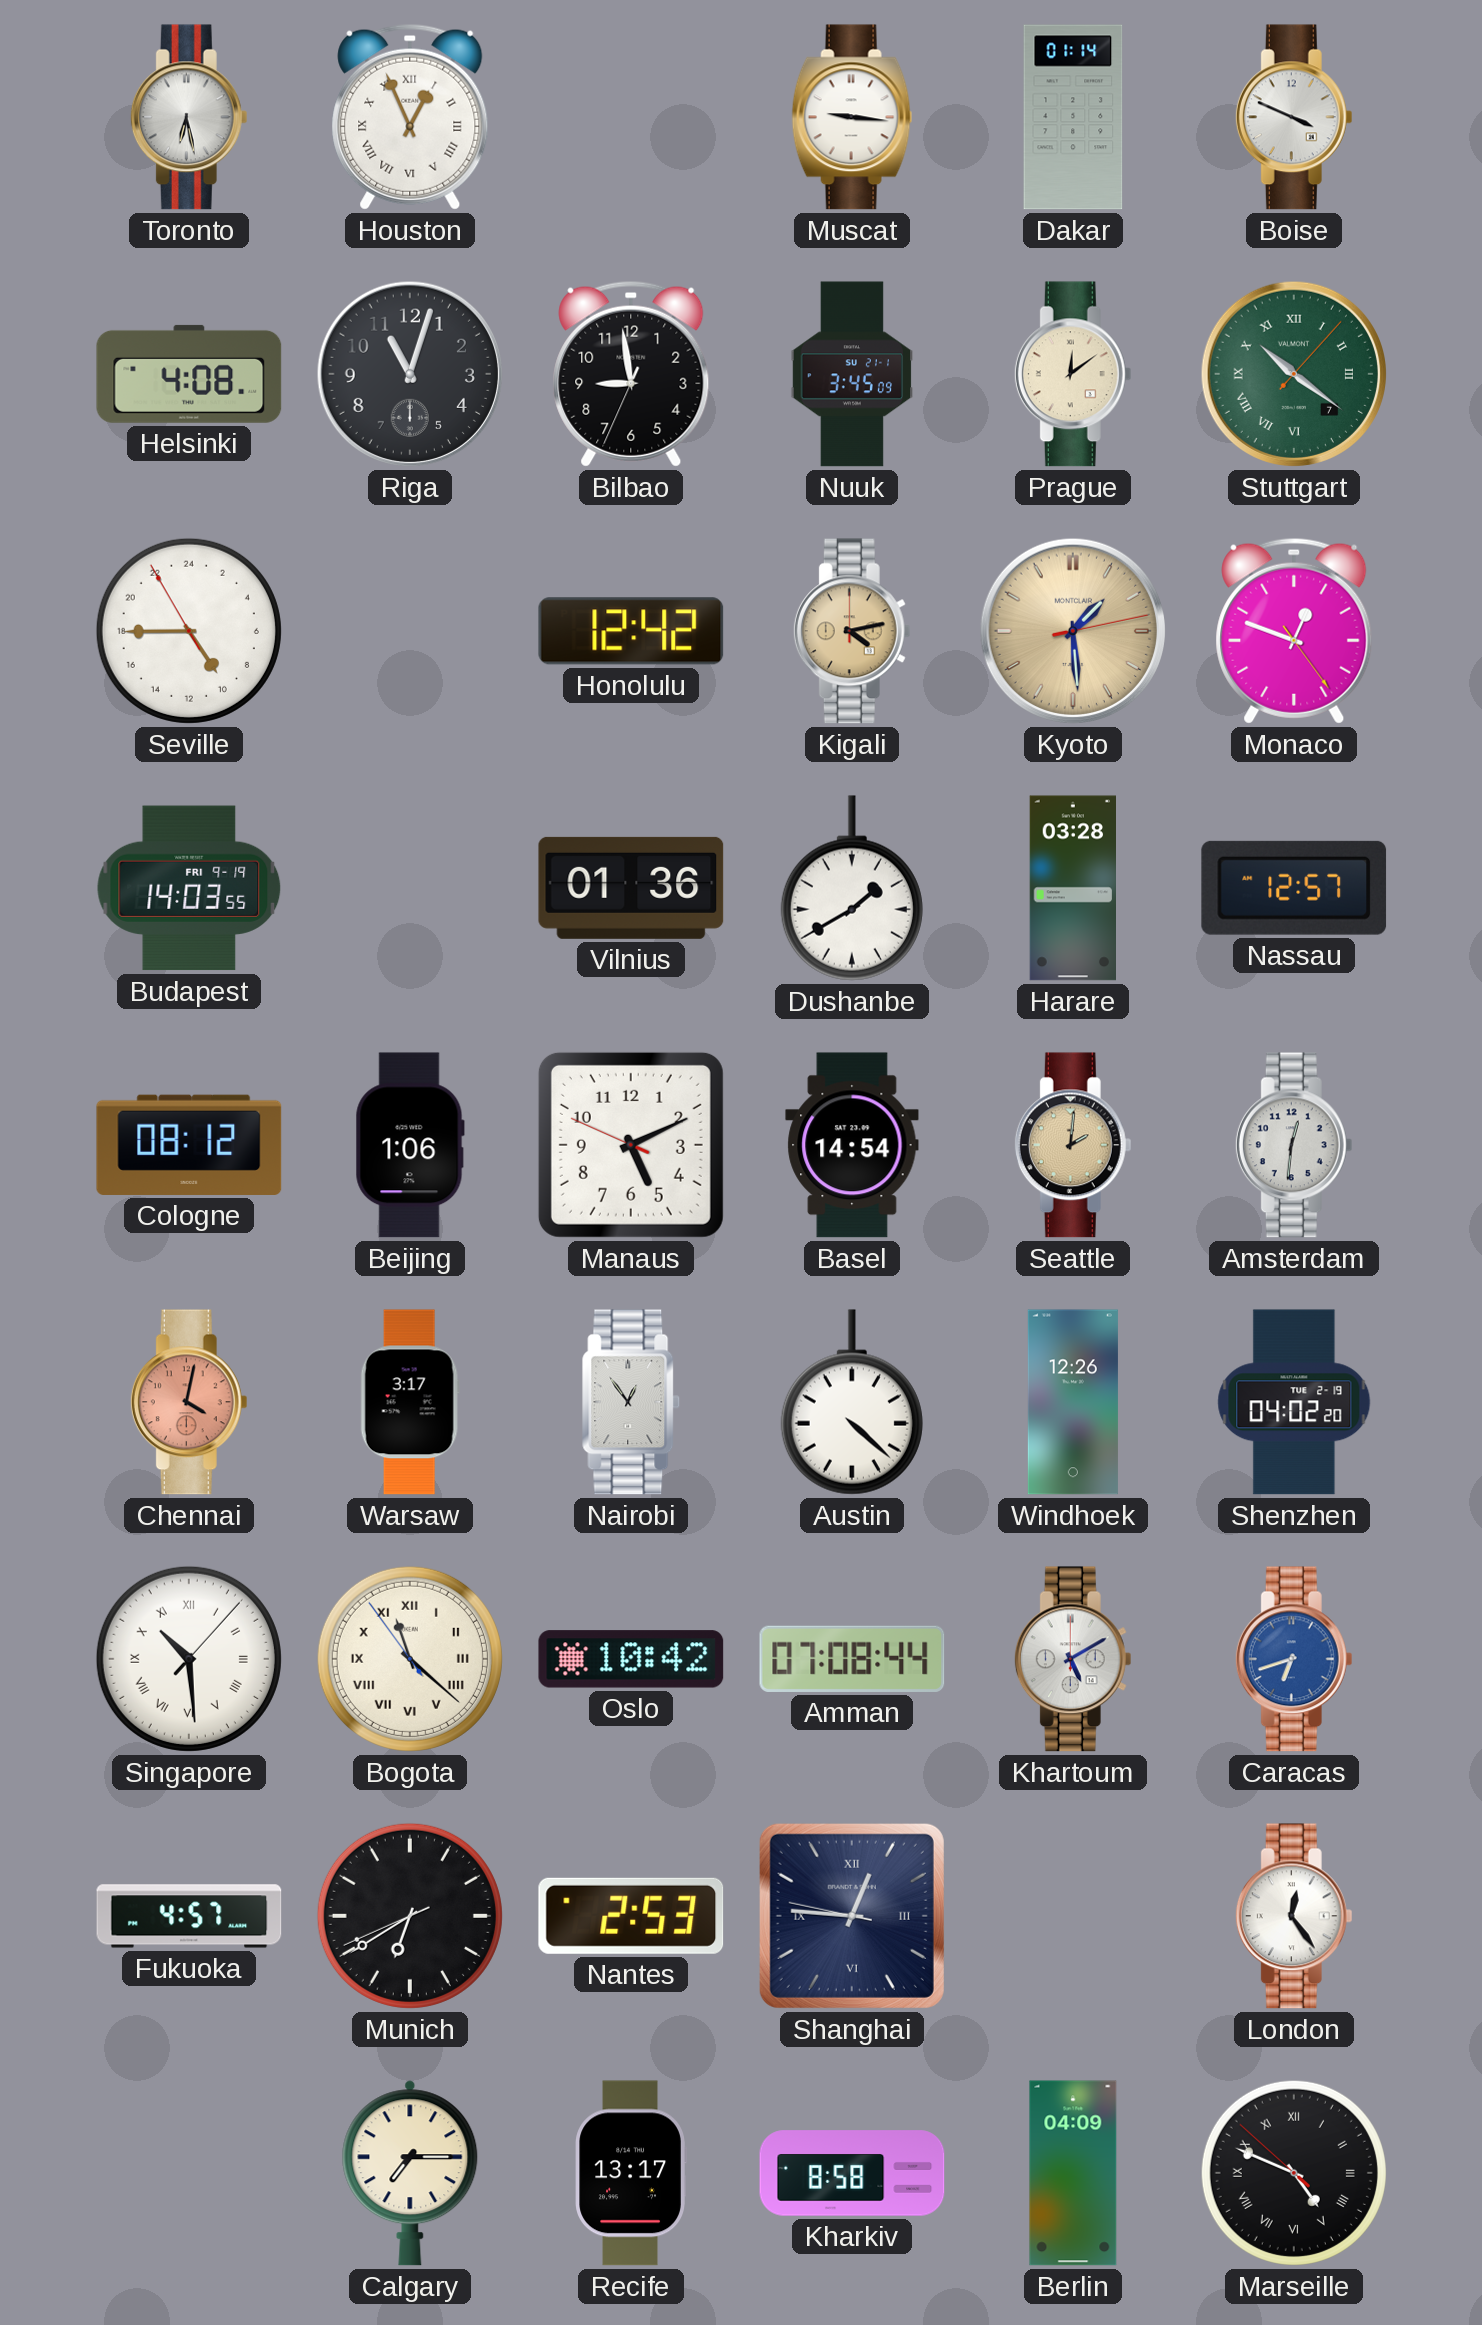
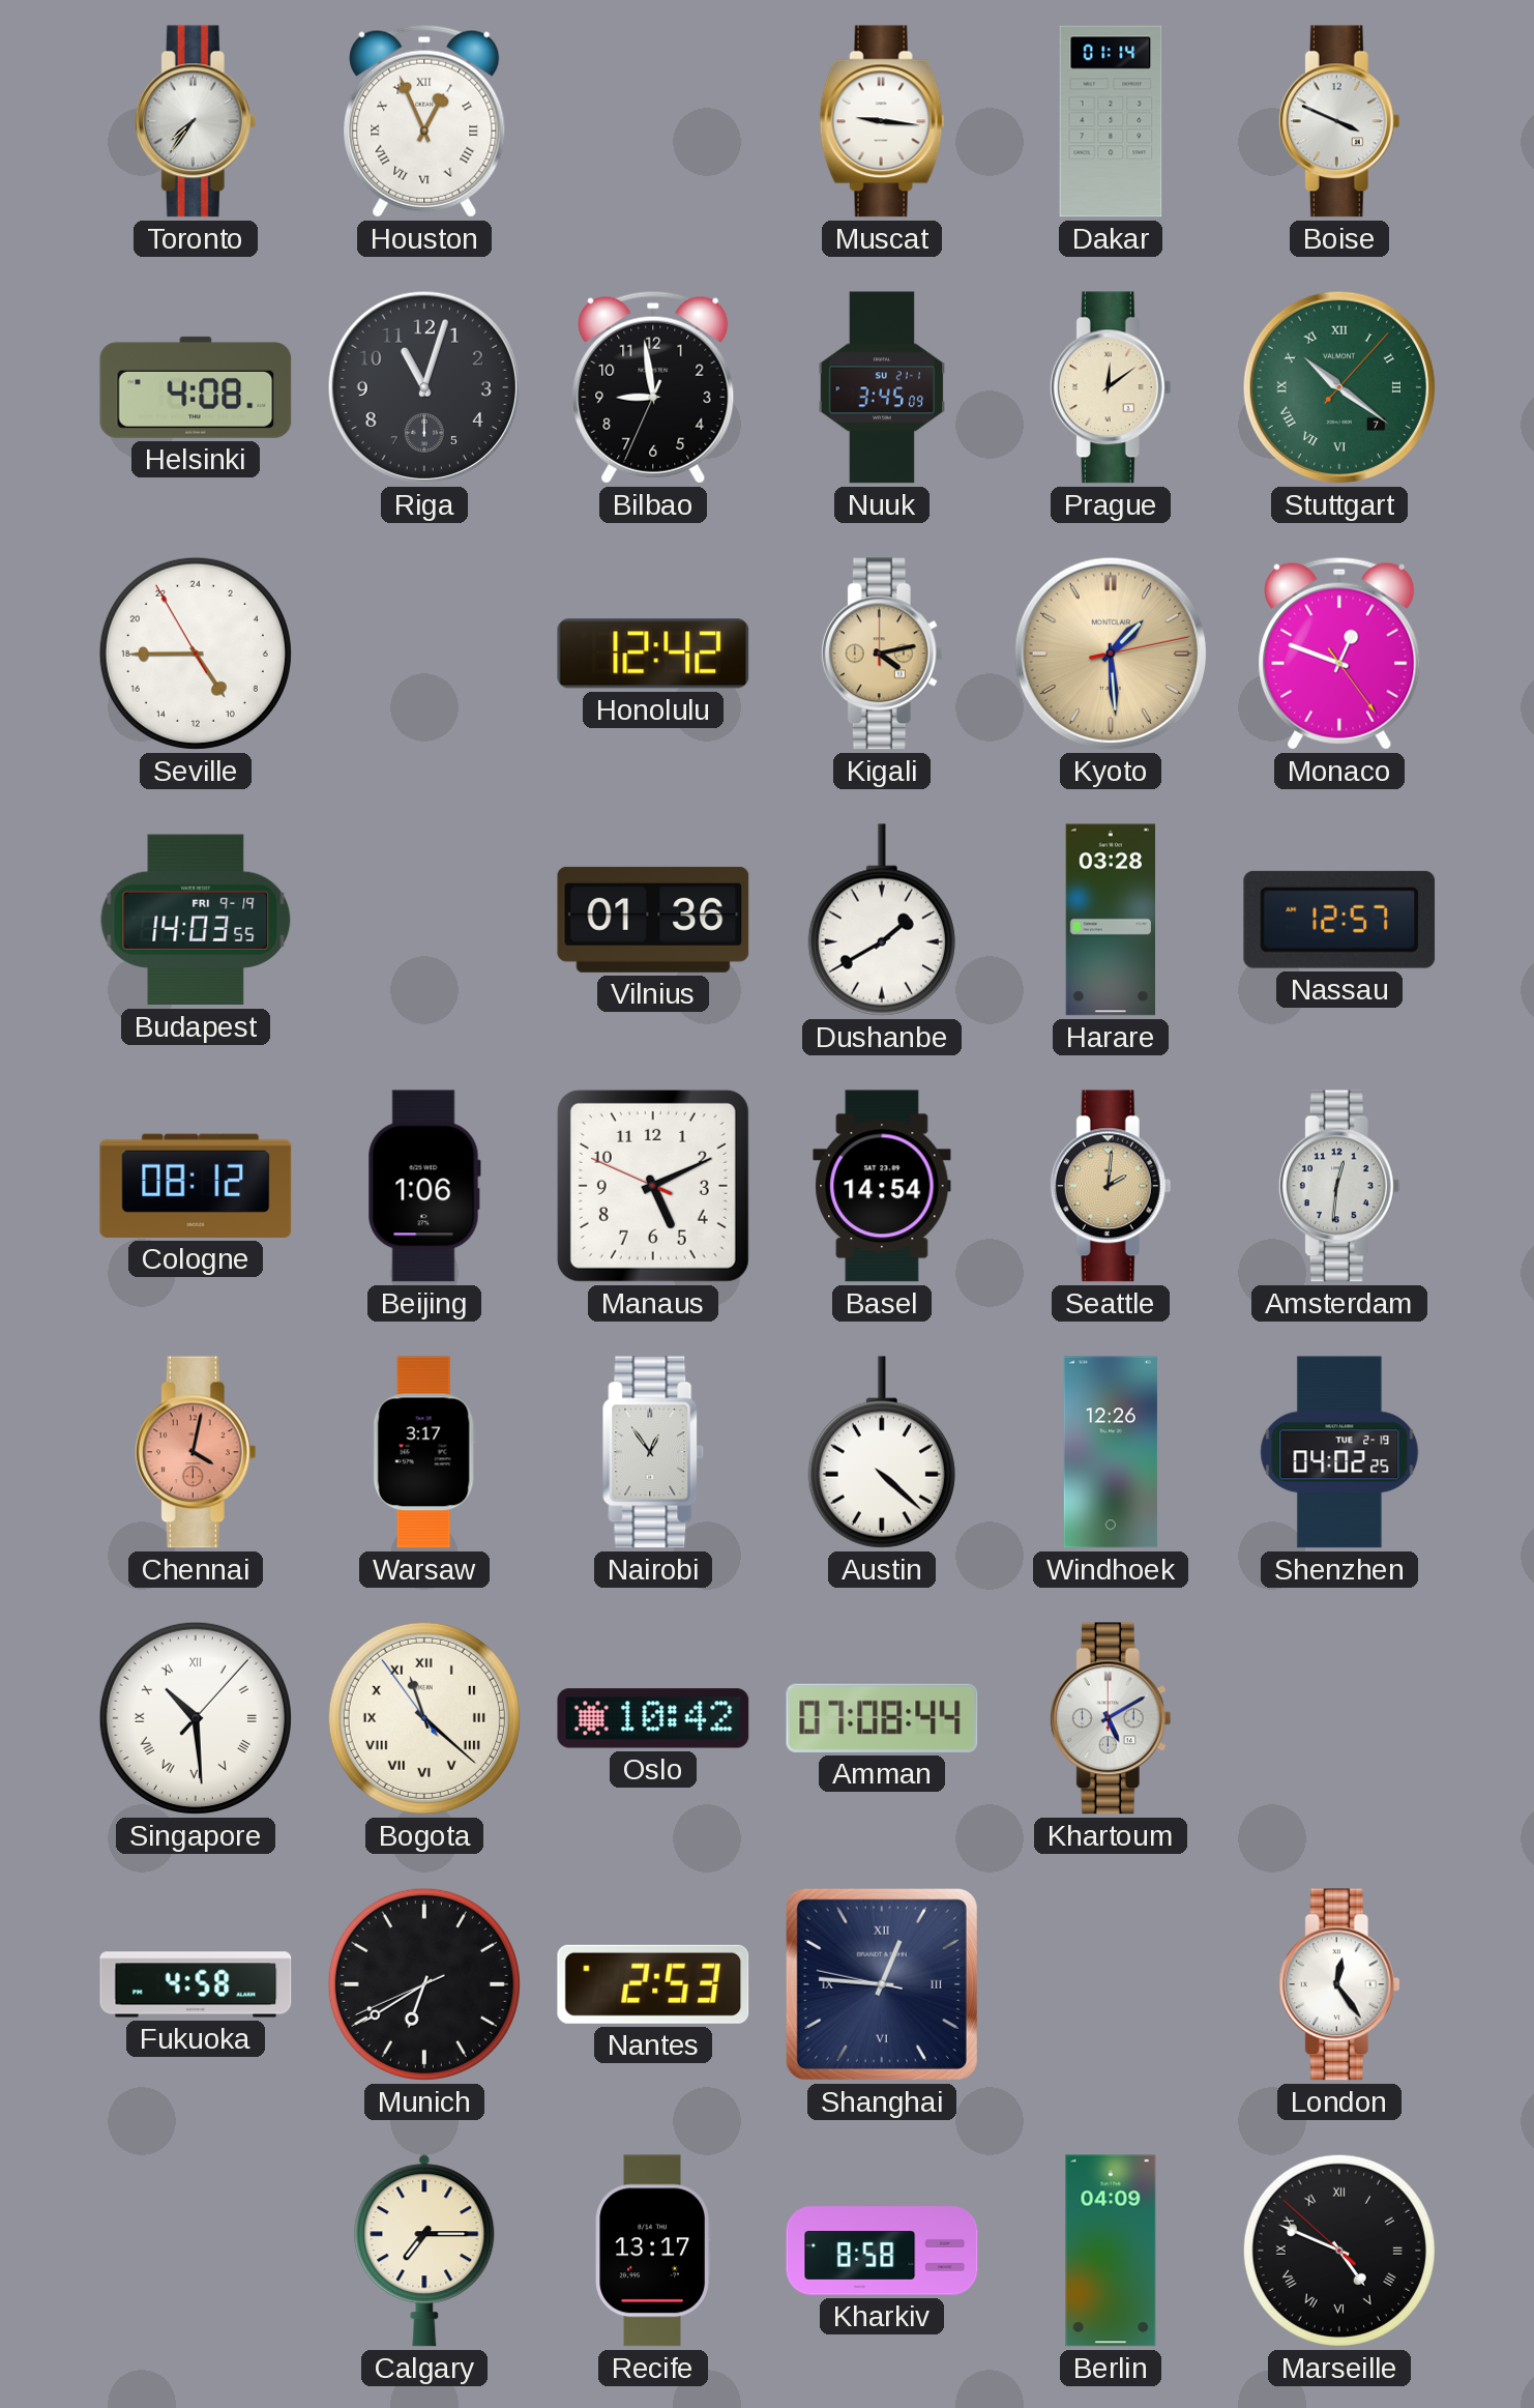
Toronto: 6:28 -> 7:36 (196, 121)
Shenzhen: 04:02:20 -> 04:02:25 (1339, 1452)
Caracas: 6:42 -> none (1294, 1659)
Fukuoka: 4:57 -> 4:58 (196, 1984)
